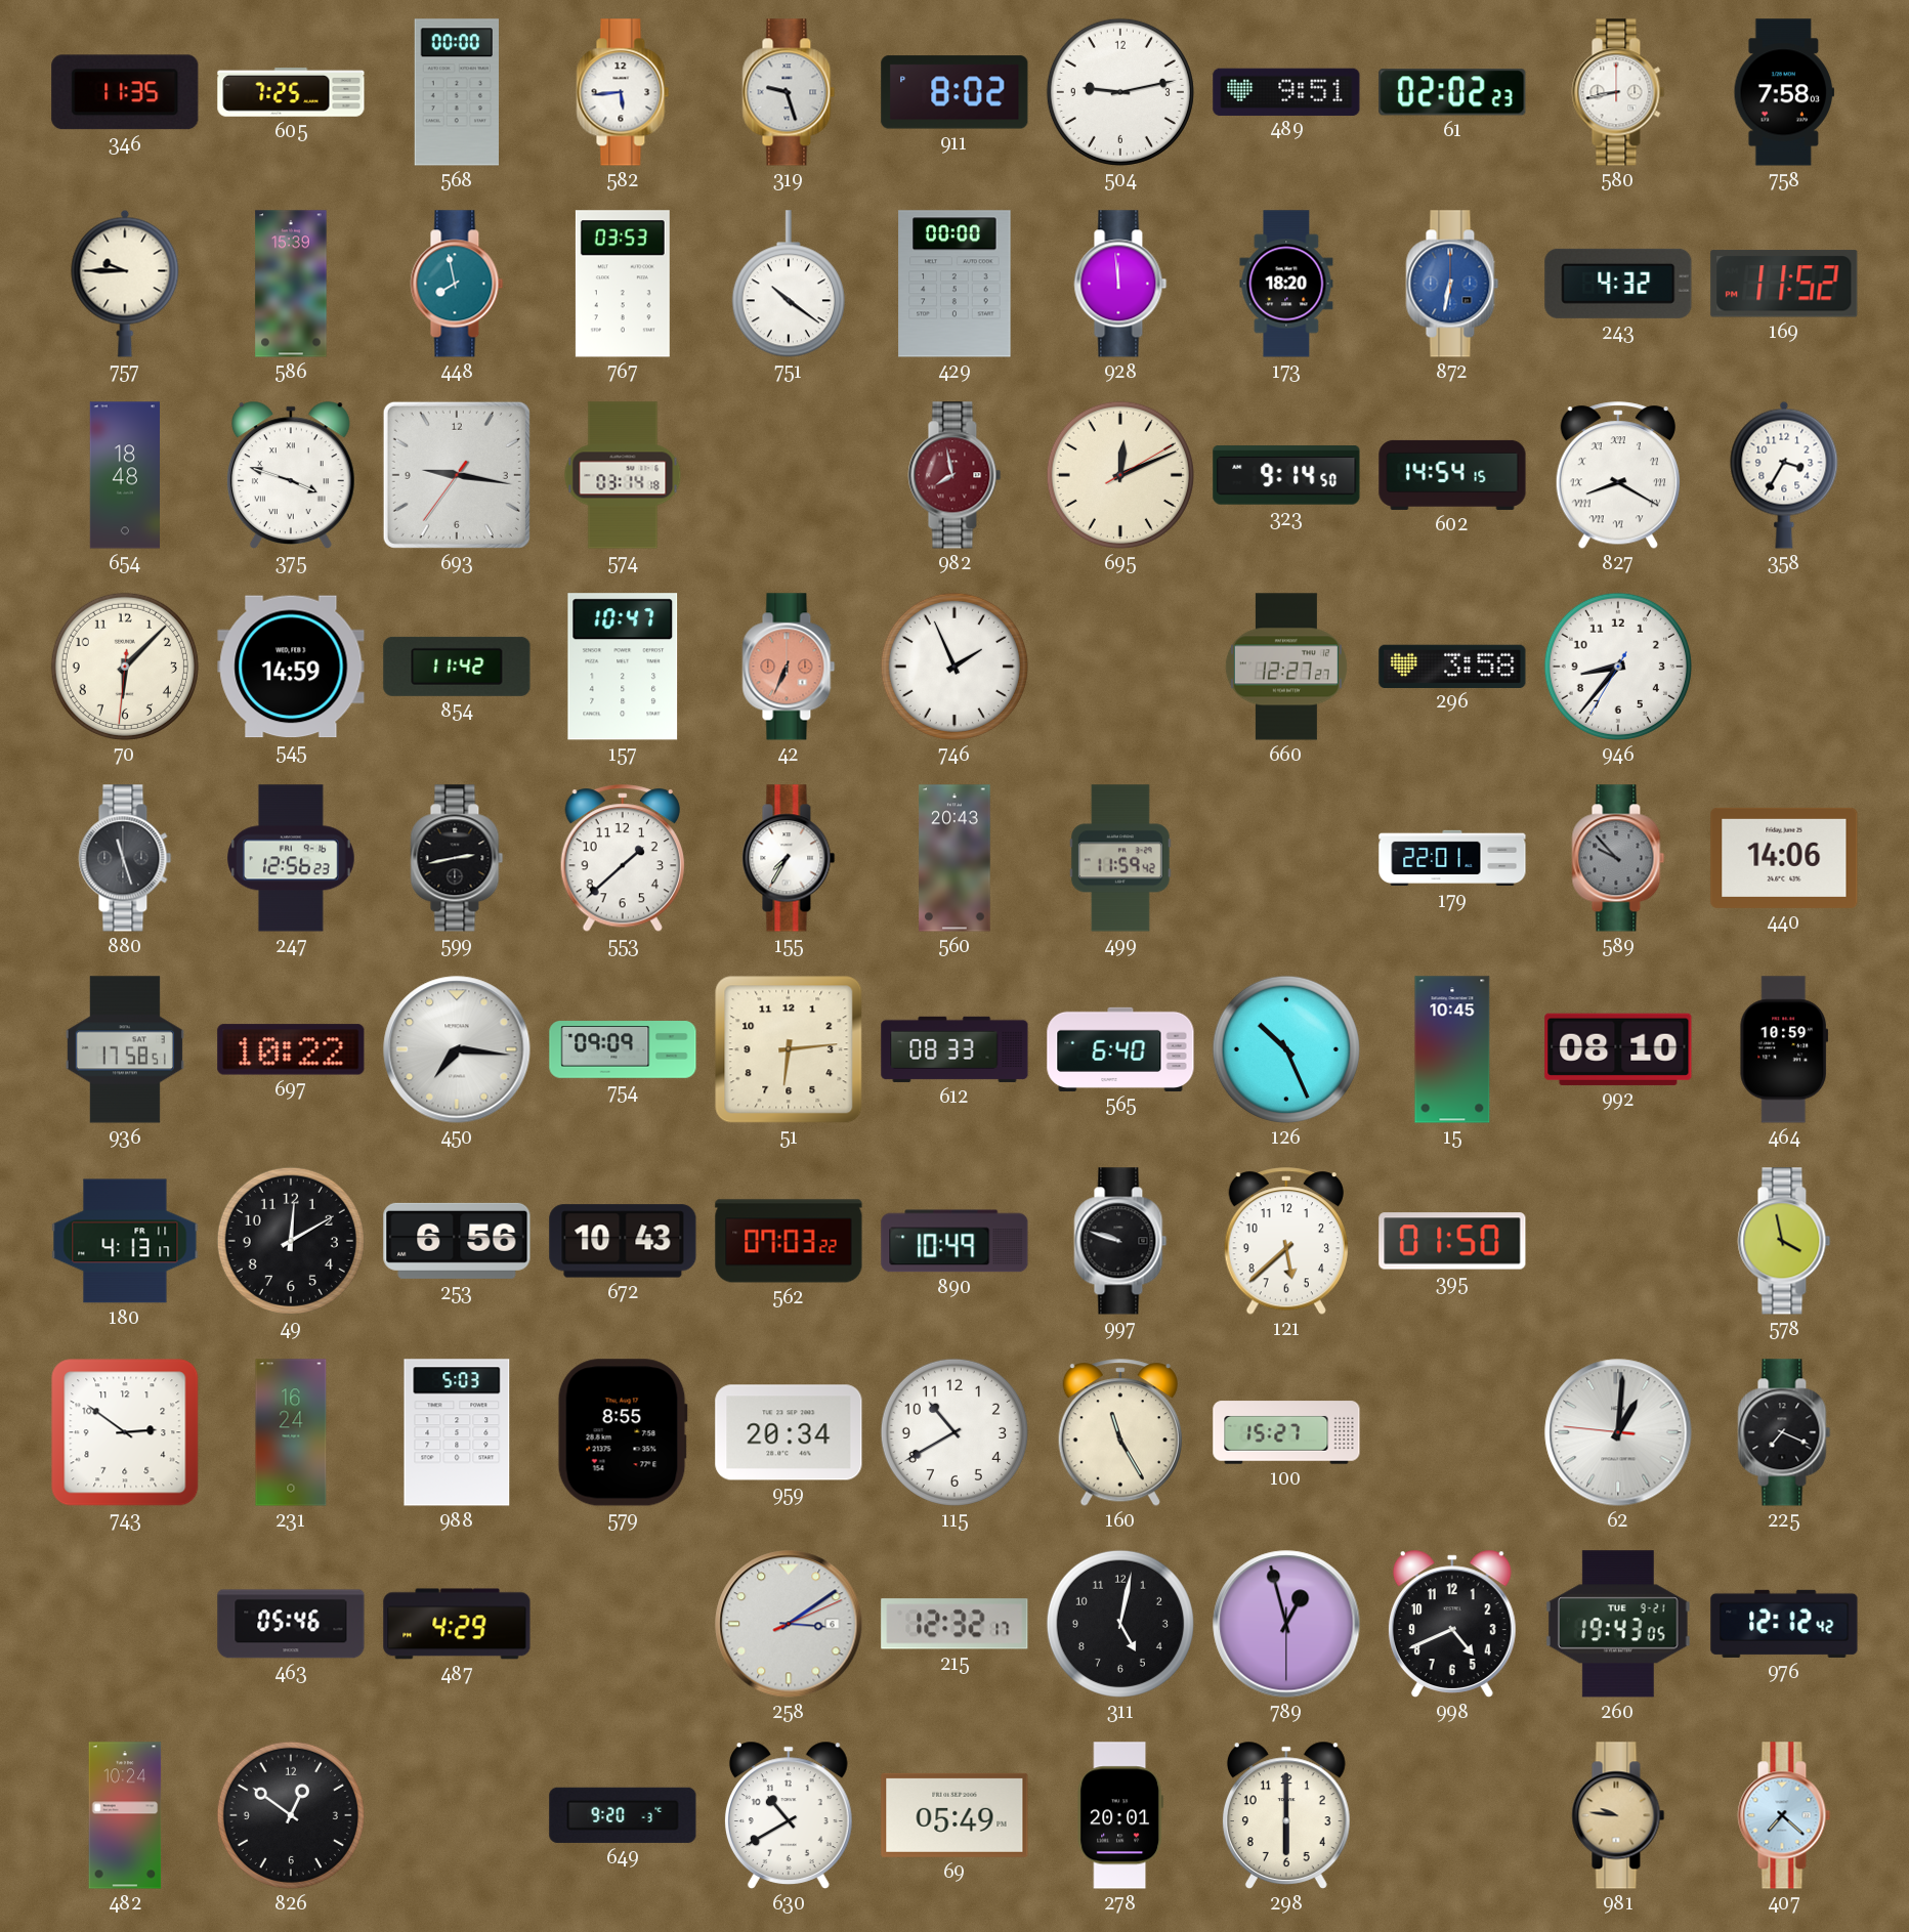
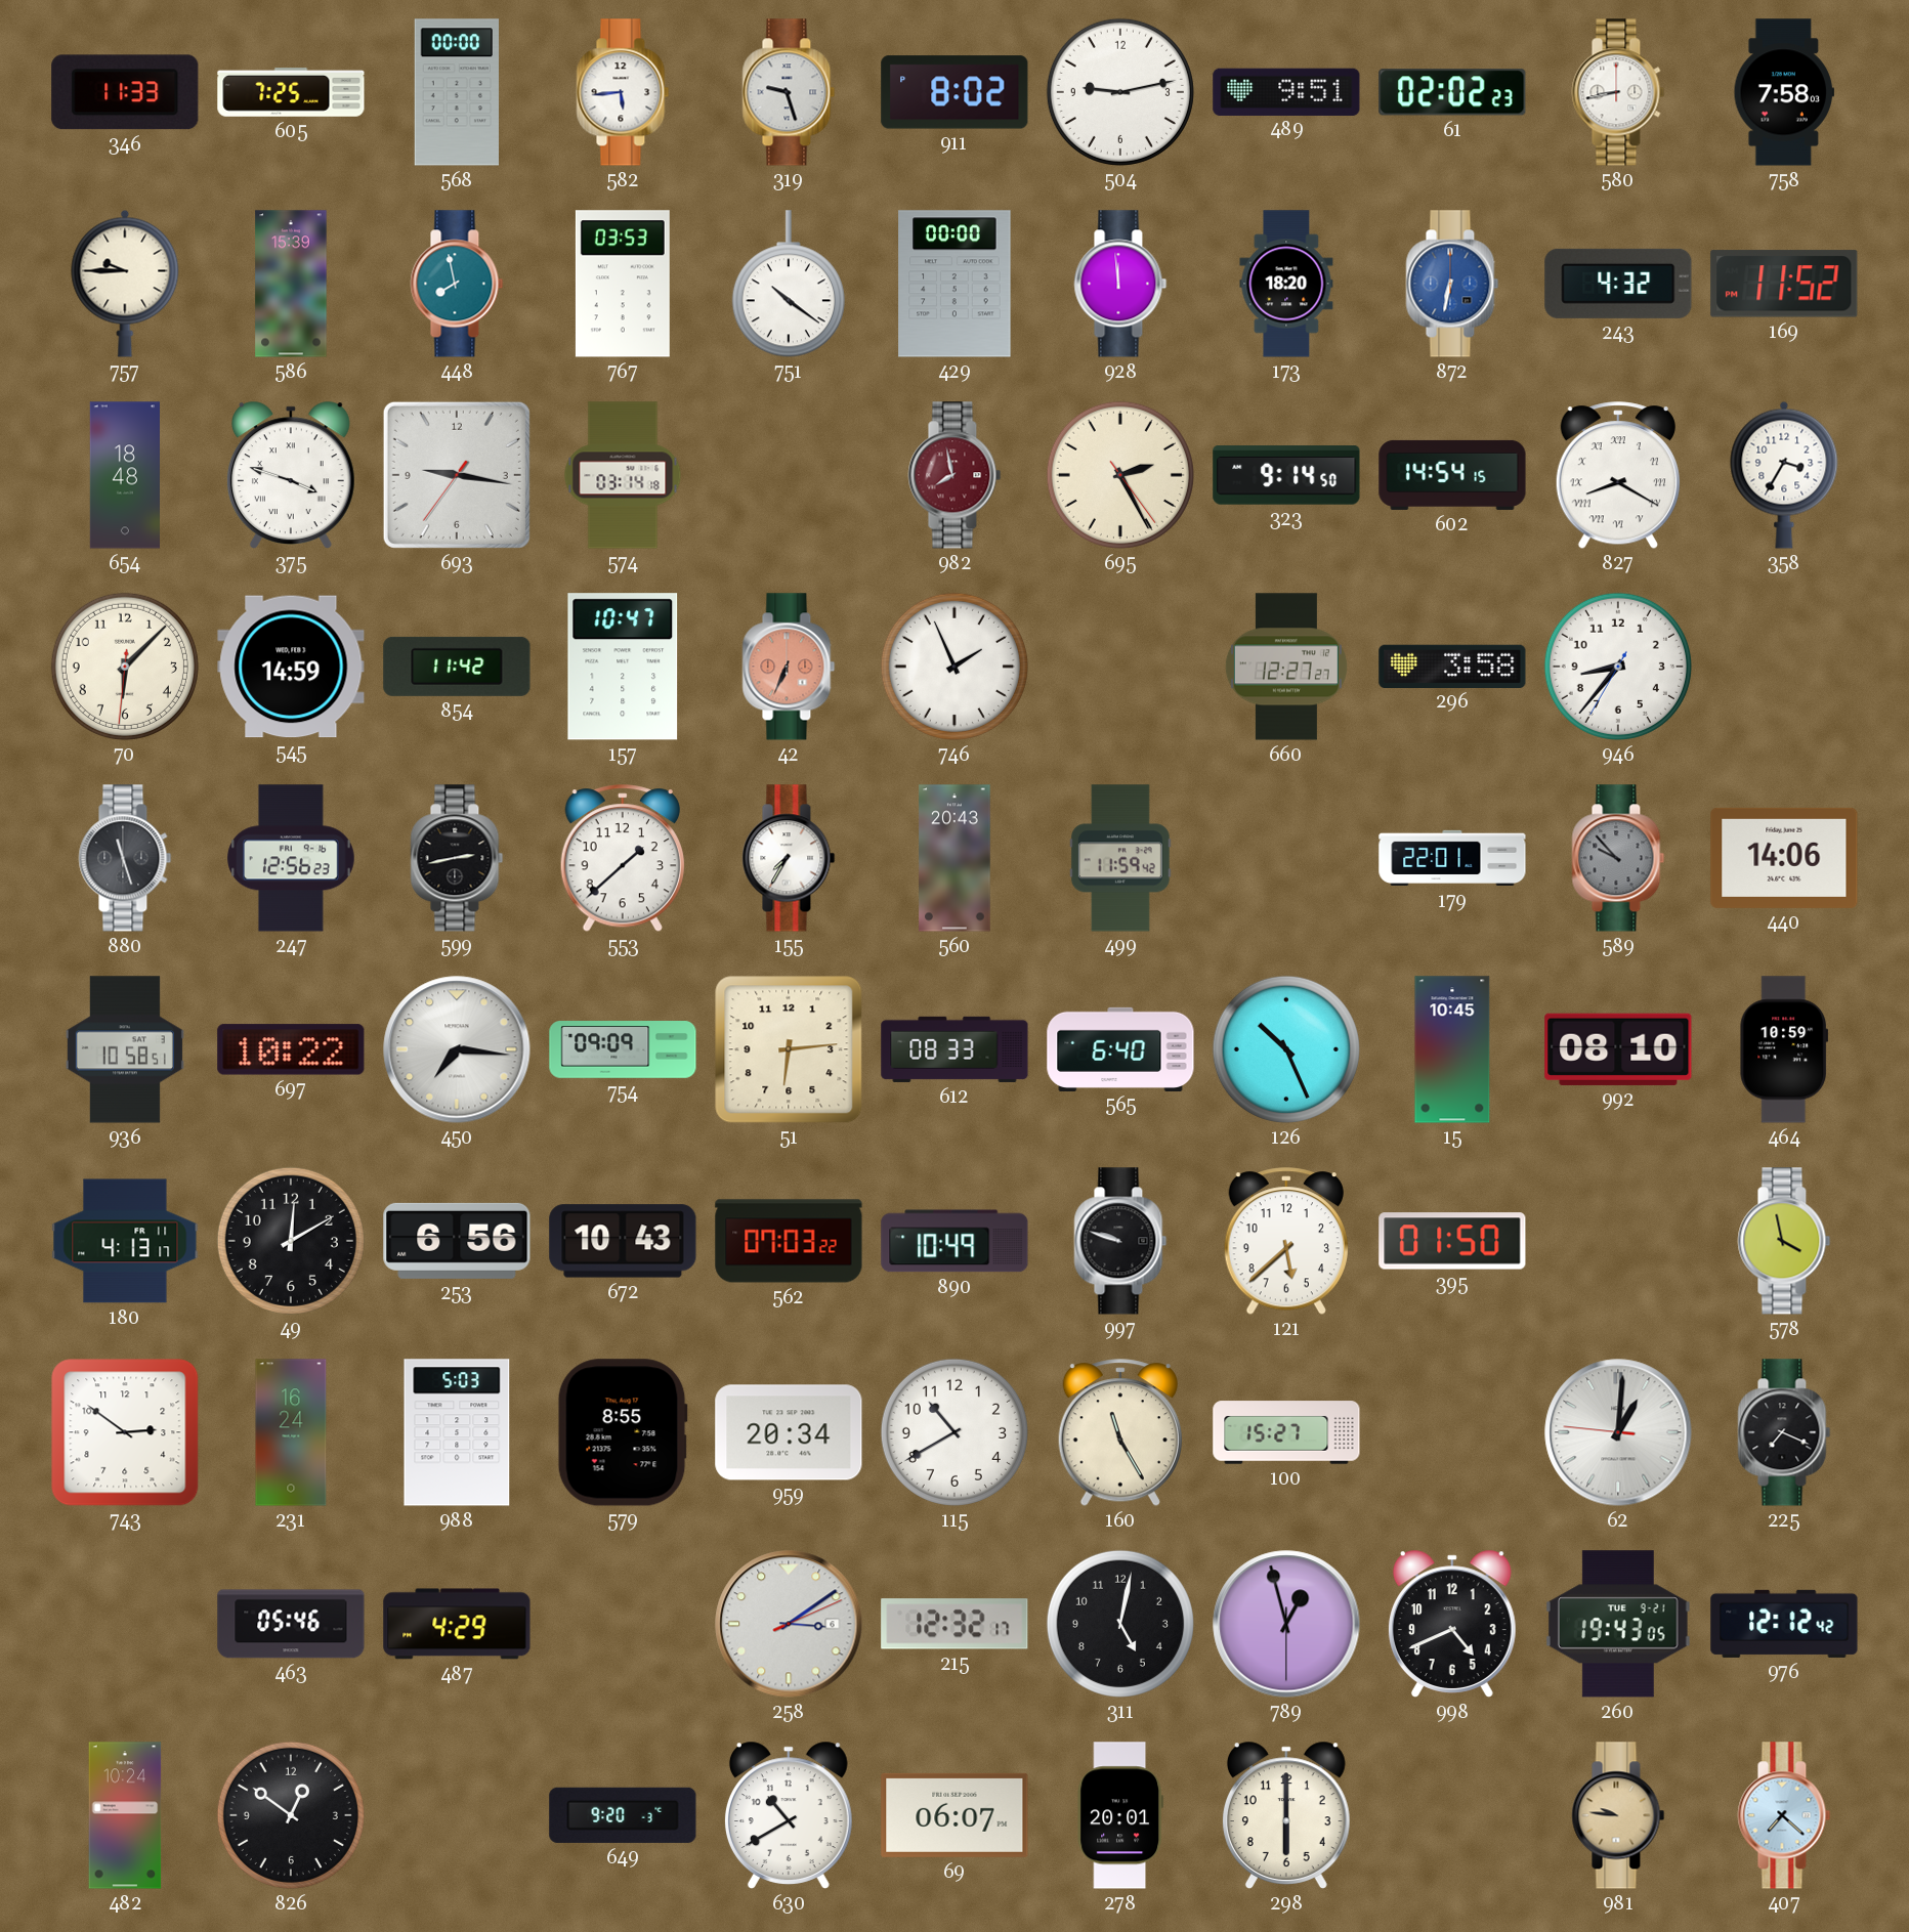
346: 11:35 -> 11:33 (125, 92)
695: 12:11 -> 2:25 (1120, 475)
936: 17:58 -> 10:58 (125, 1049)
69: 05:49 -> 06:07 (955, 1815)
